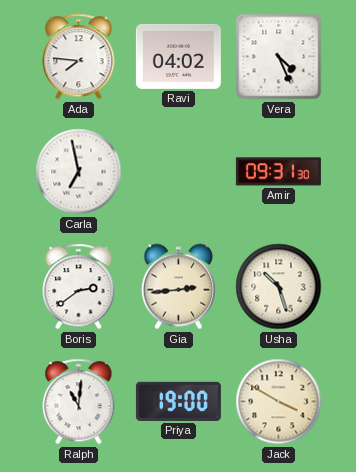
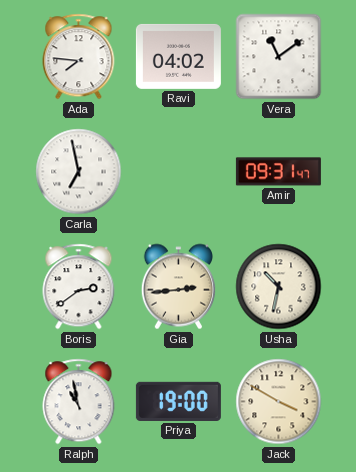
Vera: 4:26 -> 11:09 (279, 57)
Amir: 09:31:30 -> 09:31:47 (278, 172)
Usha: 10:27 -> 10:32 (279, 287)
Ralph: 11:01 -> 10:58 (79, 402)
